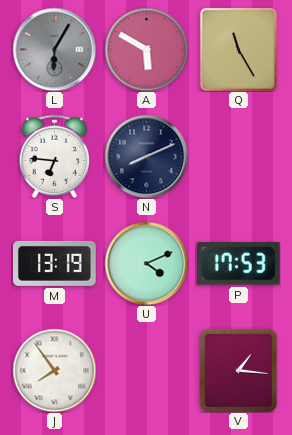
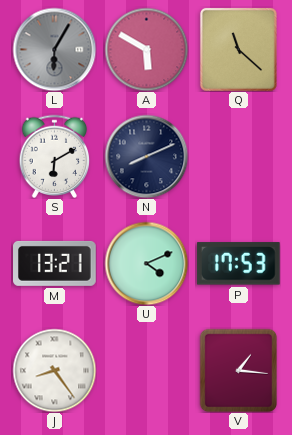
Q: 11:25 -> 11:22 (238, 49)
S: 6:46 -> 6:10 (55, 156)
M: 13:19 -> 13:21 (55, 263)
J: 7:54 -> 8:24 (54, 370)
